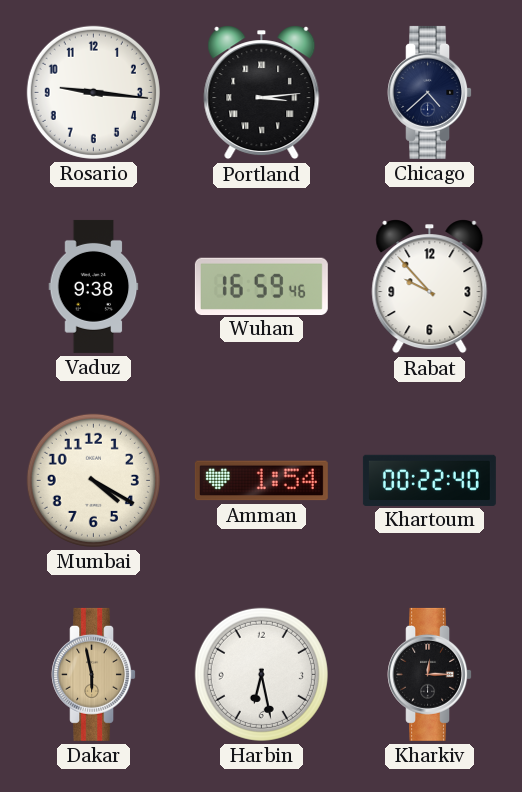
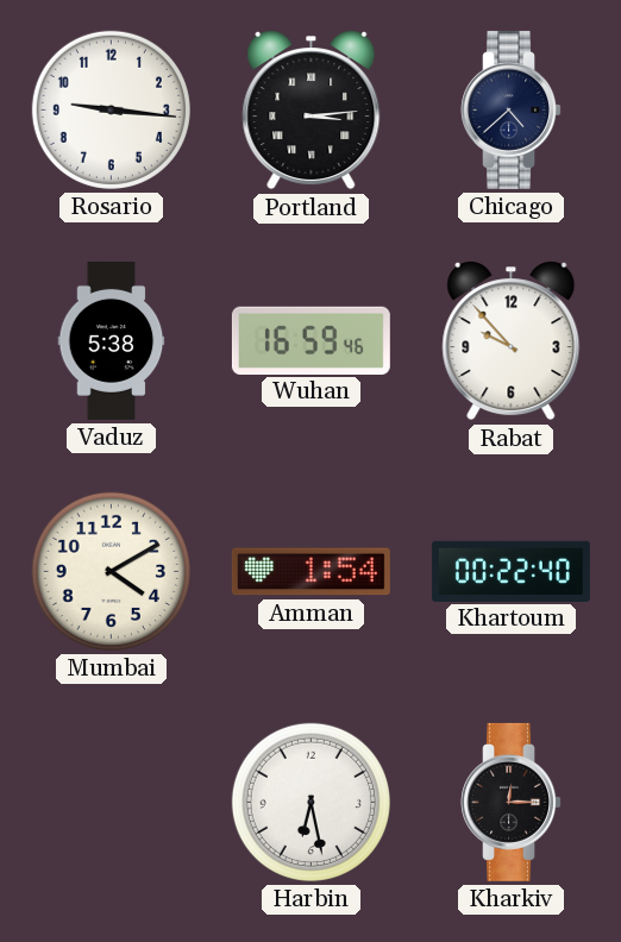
Vaduz: 9:38 -> 5:38 (112, 340)
Mumbai: 4:20 -> 4:10 (111, 571)
Dakar: 5:58 -> none (94, 674)
